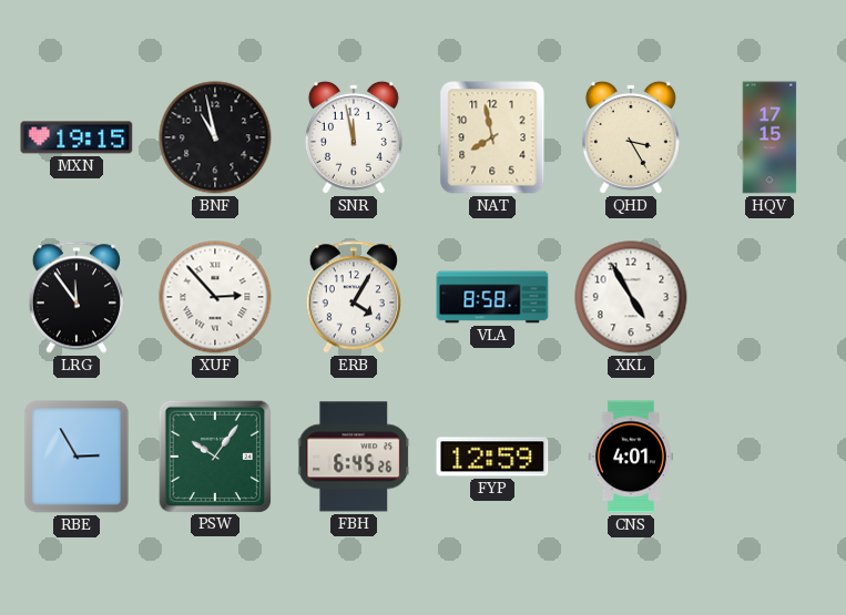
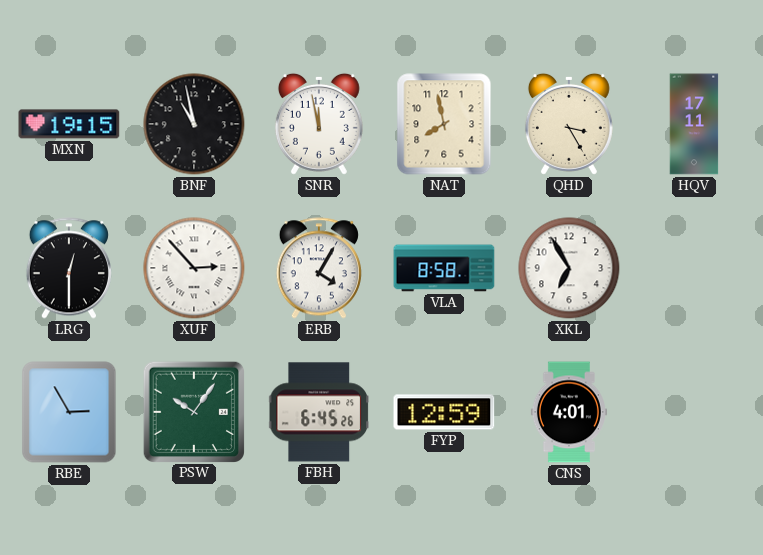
HQV: 17:15 -> 17:11 (694, 124)
LRG: 11:54 -> 12:30 (69, 268)
XKL: 4:55 -> 6:55 (569, 268)
